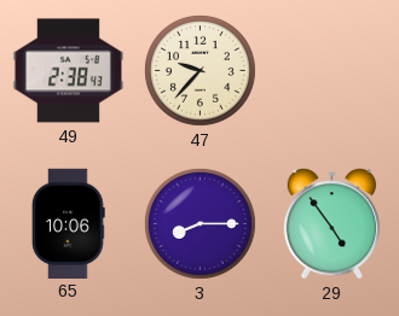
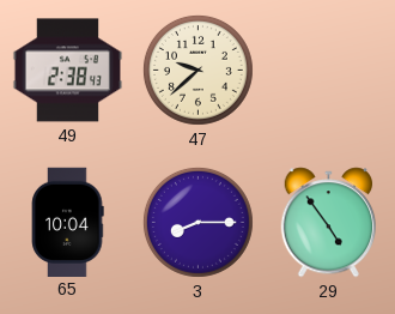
47: 9:37 -> 9:38 (197, 70)
65: 10:06 -> 10:04 (68, 222)
